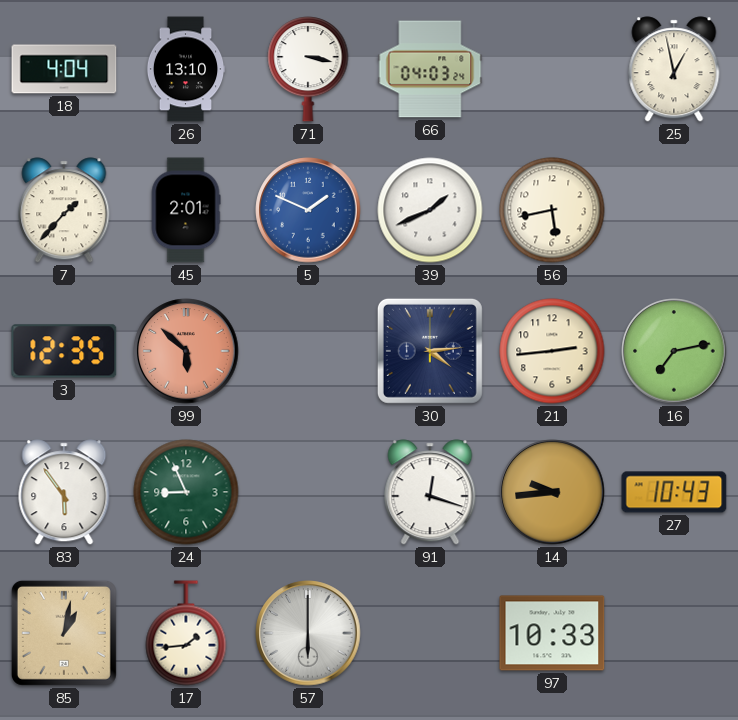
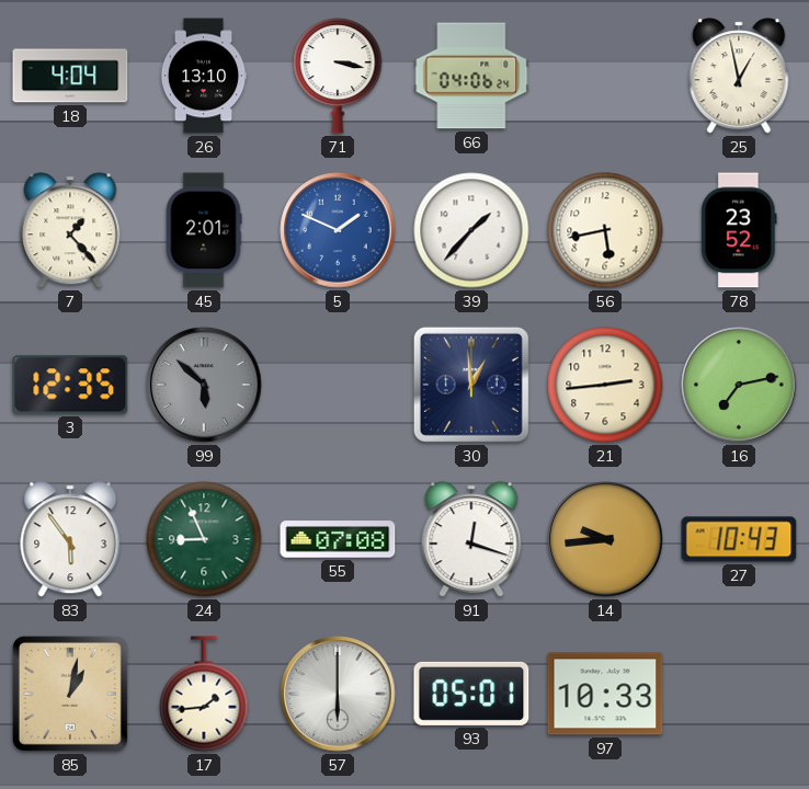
66: 04:03 -> 04:06 (471, 76)
7: 1:37 -> 1:23 (70, 230)
39: 1:41 -> 1:37 (471, 230)
78: none -> 23:52 (739, 230)
99 dial: salmon -> grey (204, 385)
30: 4:14 -> 12:59 (471, 385)
55: none -> 07:08 (338, 539)
93: none -> 05:01 (471, 694)
